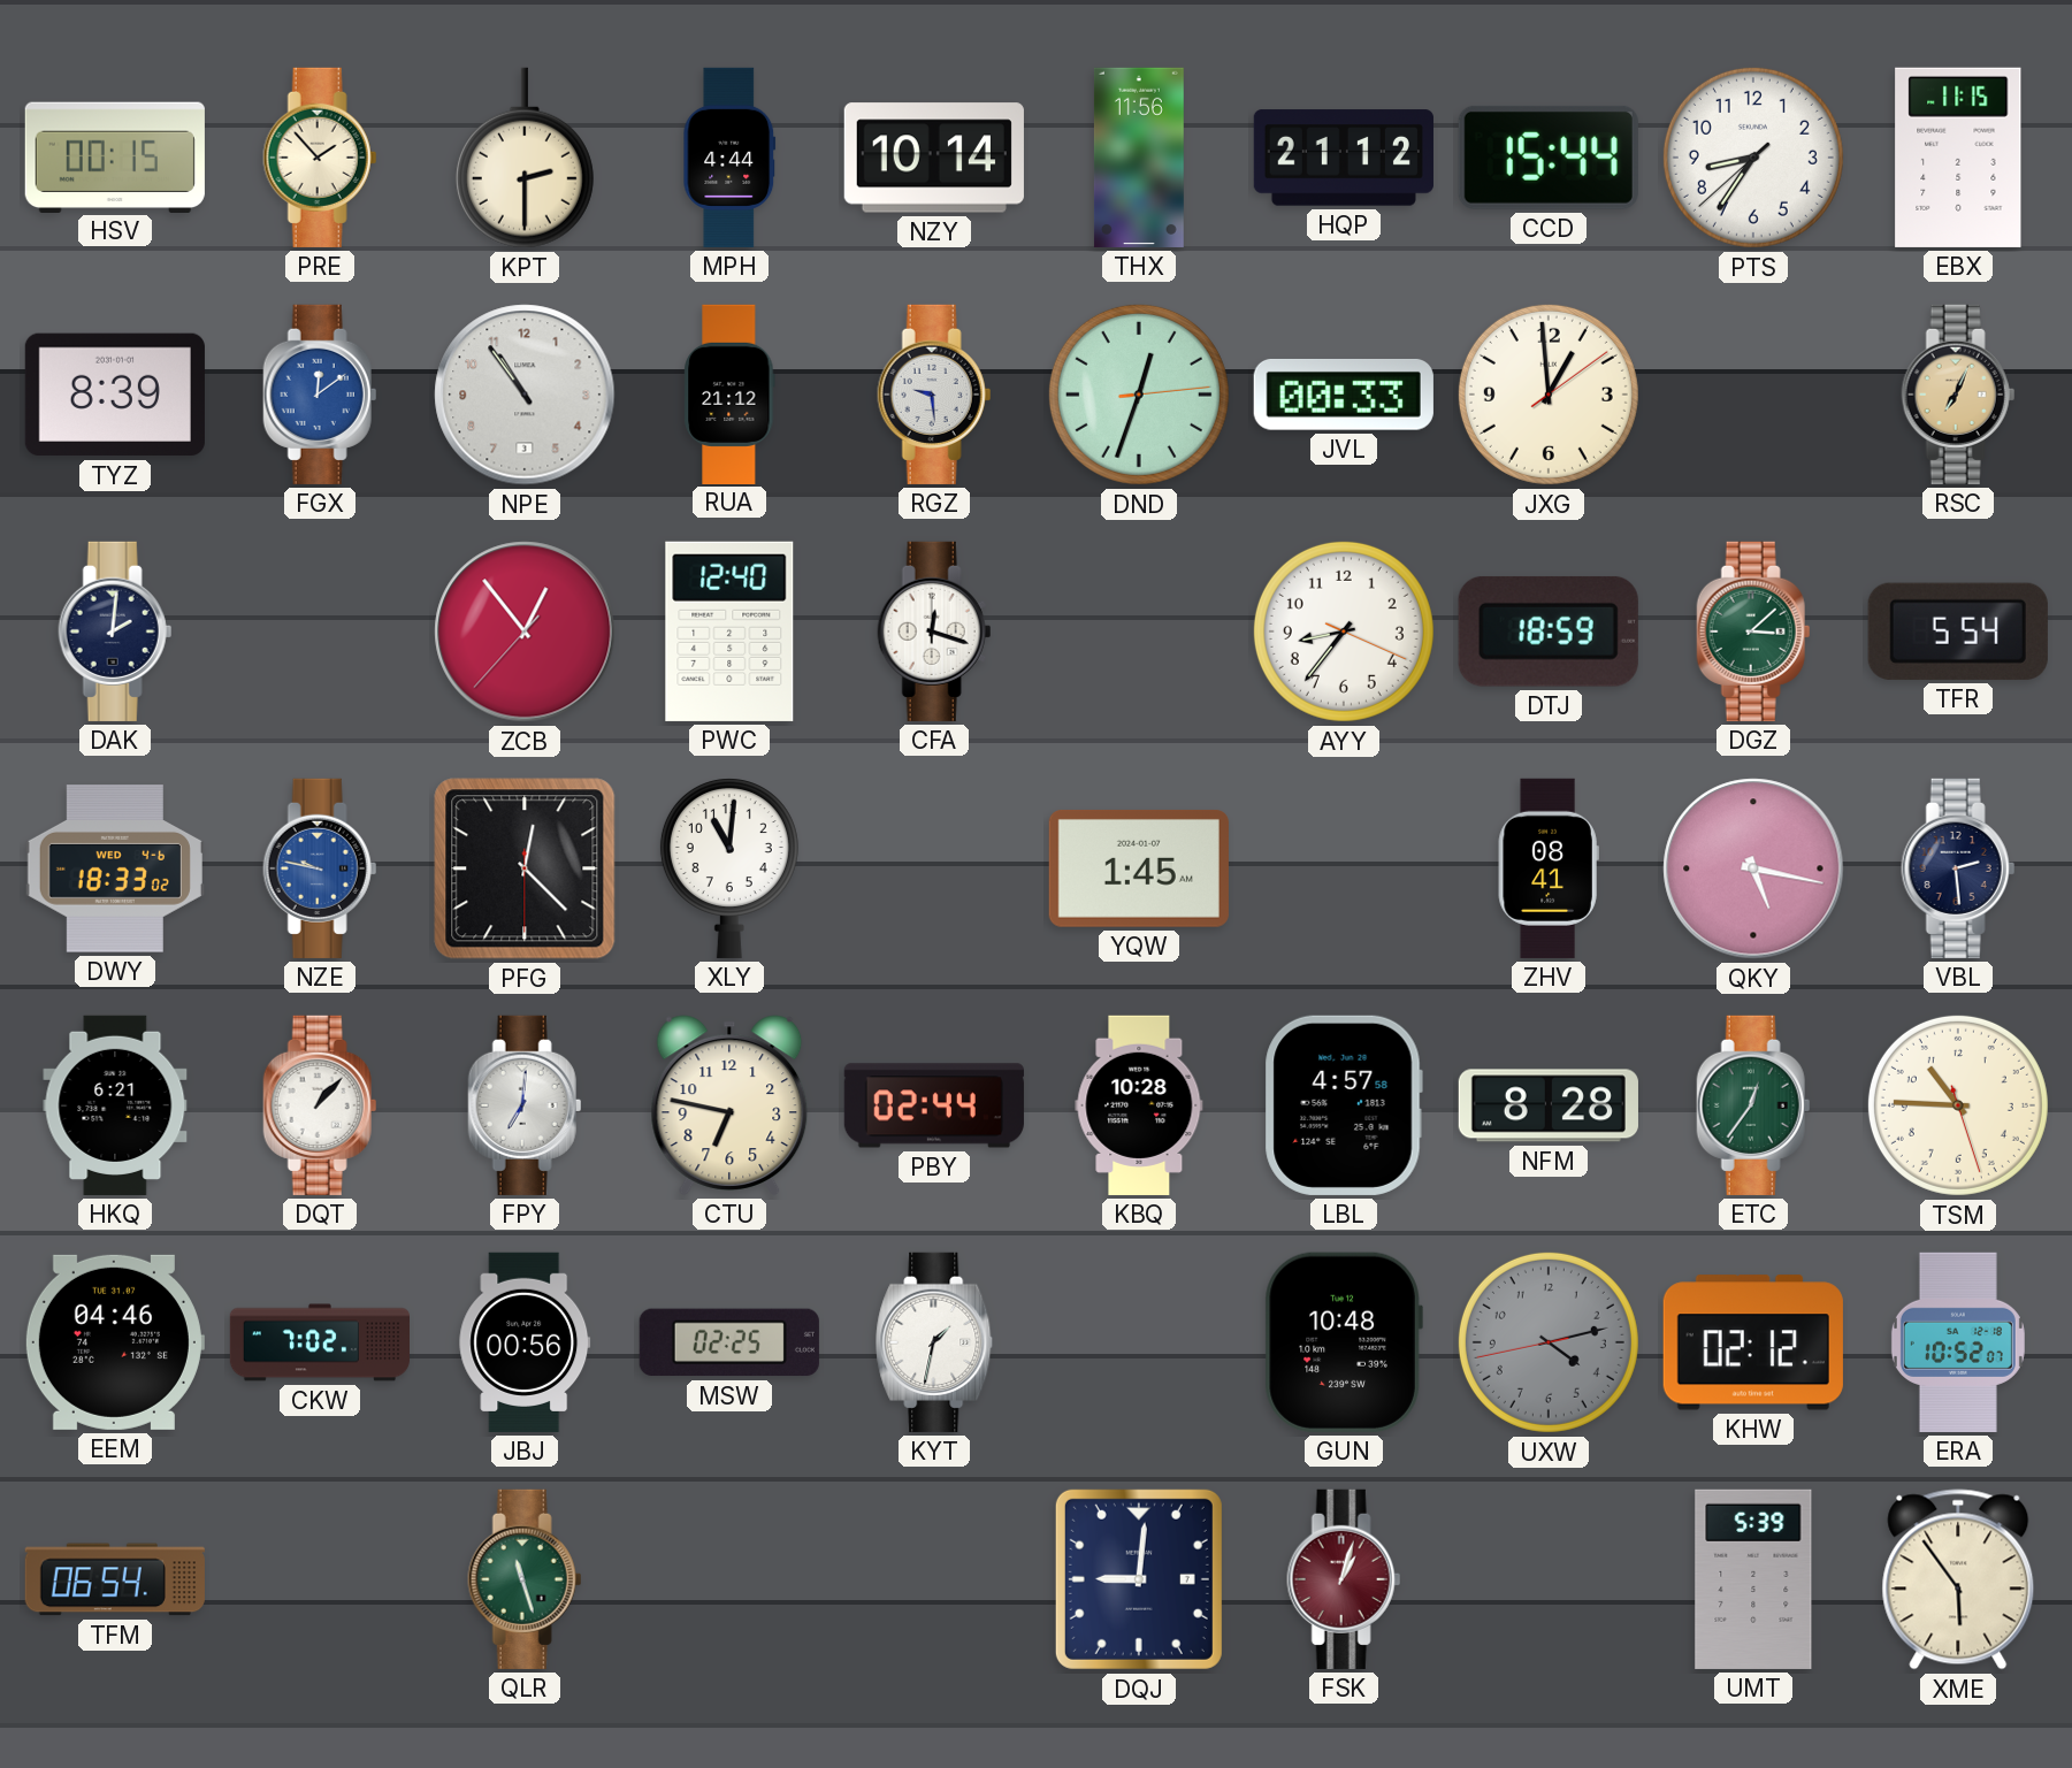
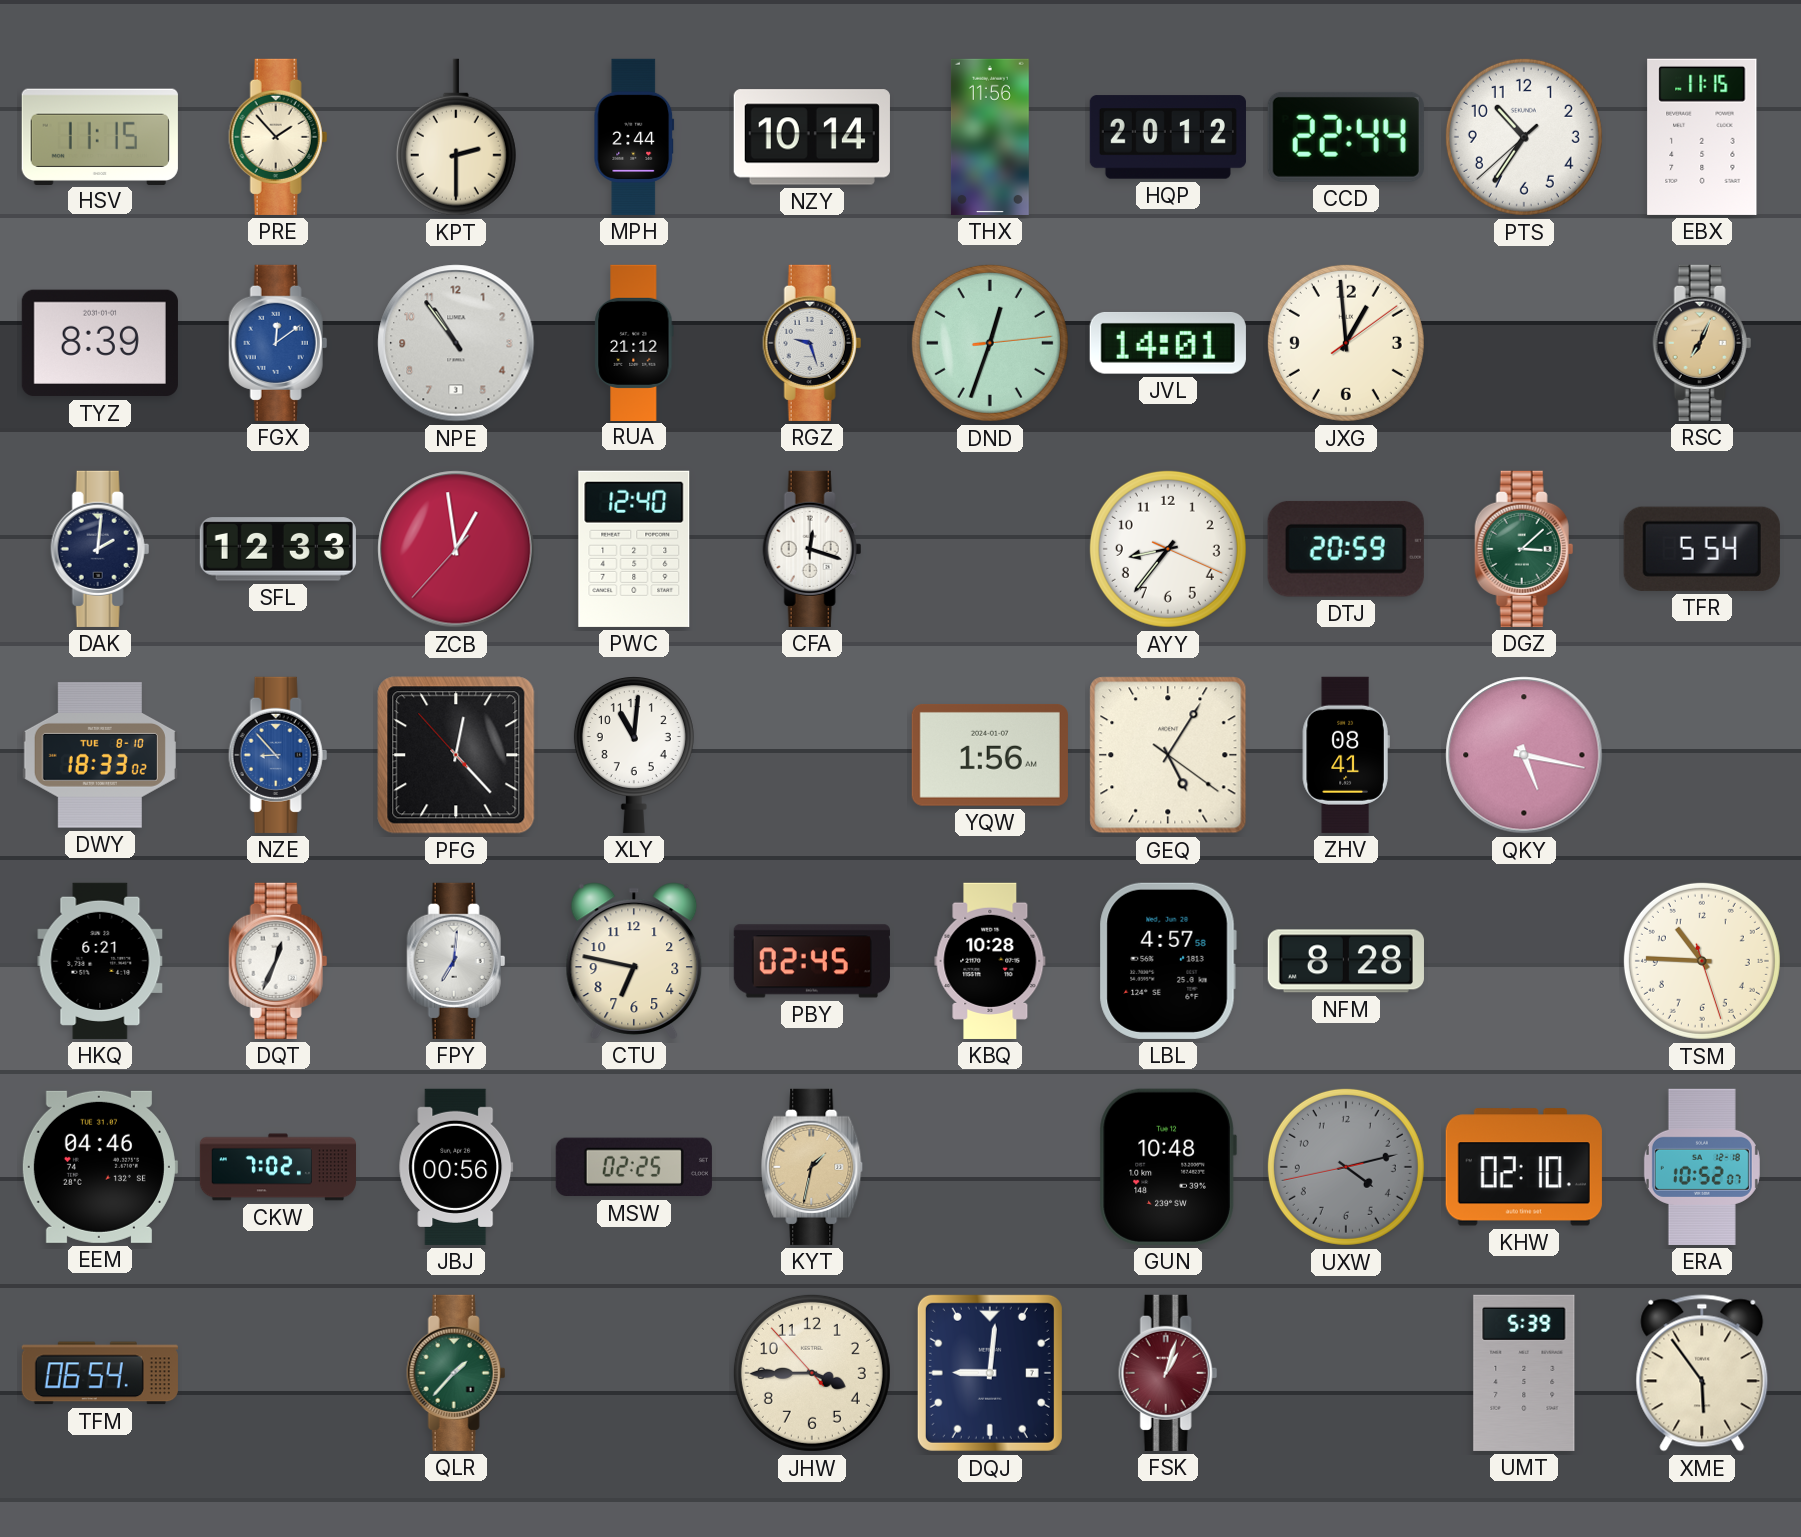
HSV: 00:15 -> 11:15 (100, 136)
MPH: 4:44 -> 2:44 (634, 137)
HQP: 21:12 -> 20:12 (1168, 137)
CCD: 15:44 -> 22:44 (1346, 137)
PTS: 8:35 -> 10:35 (1524, 137)
RGZ: 9:29 -> 9:27 (812, 343)
JVL: 00:33 -> 14:01 (1168, 343)
SFL: none -> 12:33 (278, 549)
ZCB: 12:53 -> 12:58 (456, 549)
DTJ: 18:59 -> 20:59 (1346, 549)
DWY date: WED 4-6 -> TUE 8-10 (100, 755)
NZE: 9:47 -> 8:53 (278, 755)
PFG: 12:22:30 -> 12:22:53 (456, 755)
YQW: 1:45 -> 1:56 (990, 755)
GEQ: none -> 5:05 (1168, 755)
VBL: 2:29 -> none (1958, 868)
DQT: 1:07 -> 12:34 (278, 961)
PBY: 02:44 -> 02:45 (812, 961)
ETC: 12:36 -> none (1753, 1105)
KYT dial: white -> champagne (813, 1167)
KHW: 02:12 -> 02:10 (1524, 1167)
QLR: 11:27 -> 1:37 (456, 1373)
JHW: none -> 3:44 (812, 1373)
